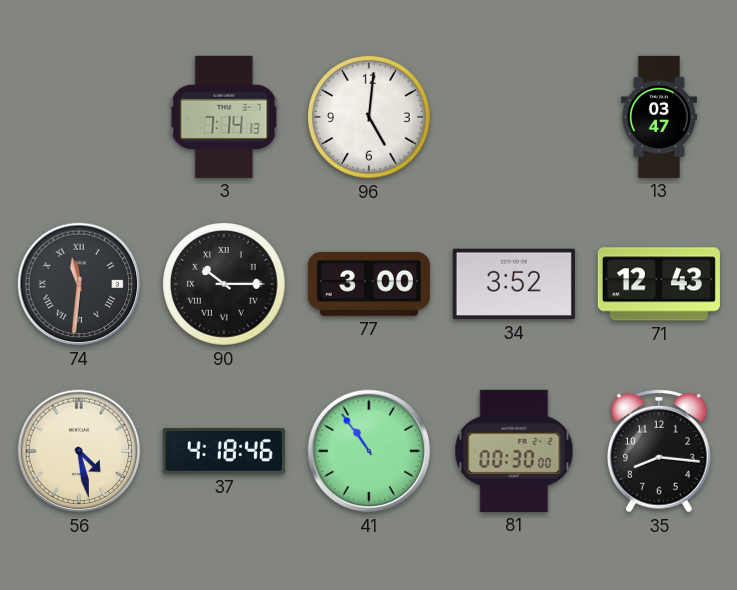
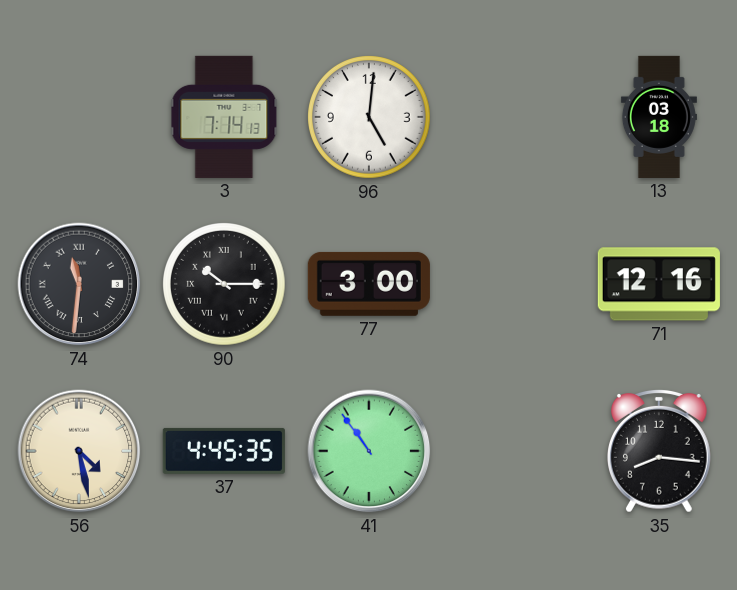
13: 03:47 -> 03:18 (659, 117)
34: 3:52 -> none (514, 284)
71: 12:43 -> 12:16 (659, 284)
37: 4:18 -> 4:45 (224, 451)
81: 00:30 -> none (514, 451)
